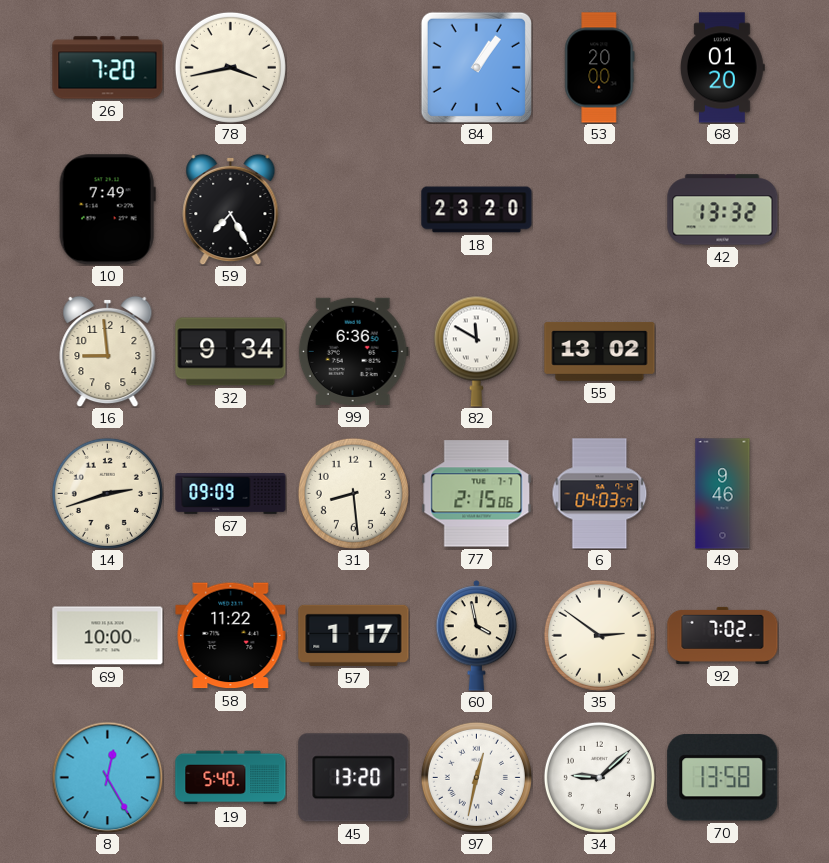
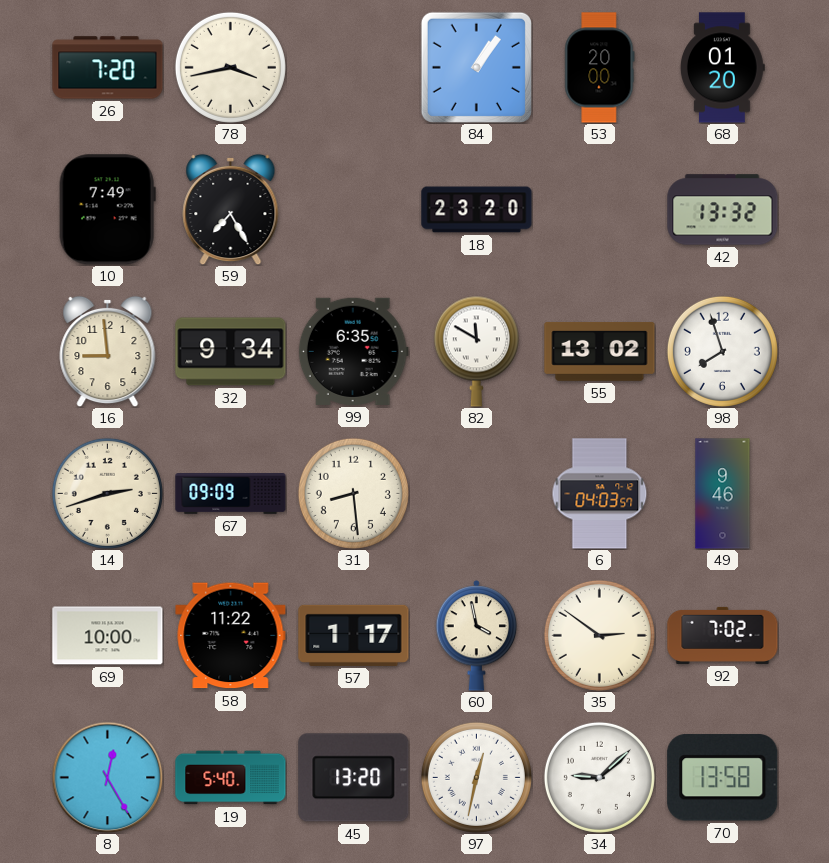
99: 6:36 -> 6:35 (353, 351)
98: none -> 7:57 (722, 351)
77: 2:15 -> none (477, 494)
